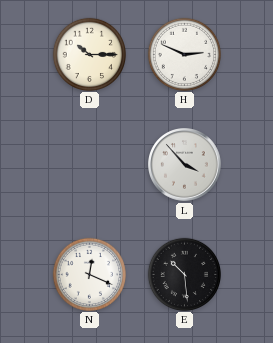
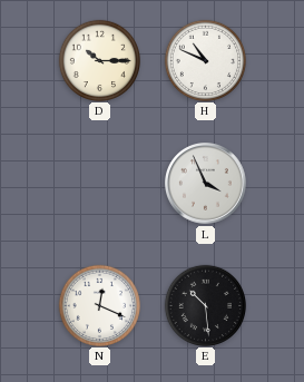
H: 2:49 -> 10:49 (205, 60)
L: 3:53 -> 3:56 (206, 184)
